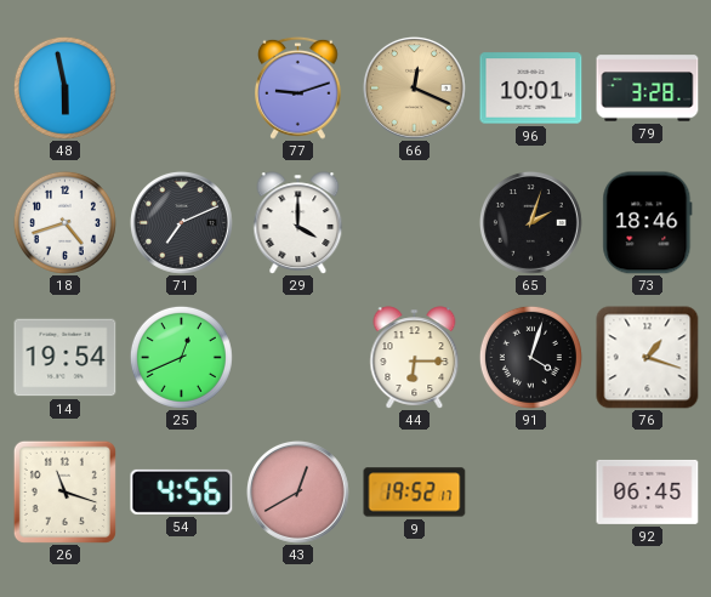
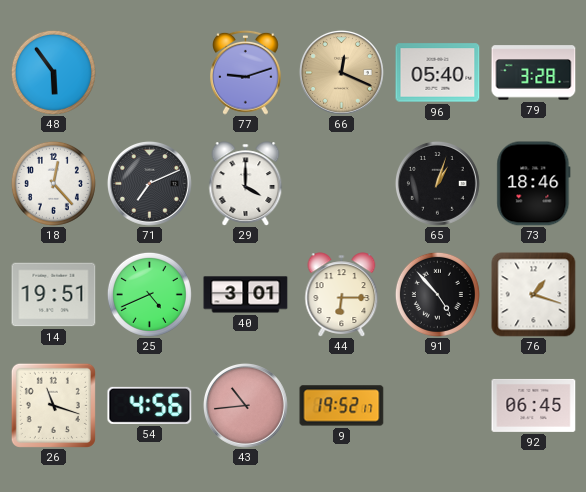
48: 5:58 -> 5:54 (53, 72)
96: 10:01 -> 05:40 (438, 73)
18: 4:42 -> 12:23 (53, 183)
65: 2:03 -> 1:03 (437, 183)
14: 19:54 -> 19:51 (54, 295)
25: 12:41 -> 4:41 (149, 294)
40: none -> 3:01 (246, 295)
91: 4:03 -> 4:53 (437, 294)
43: 12:40 -> 10:44 (245, 405)
